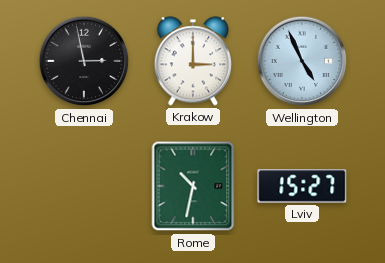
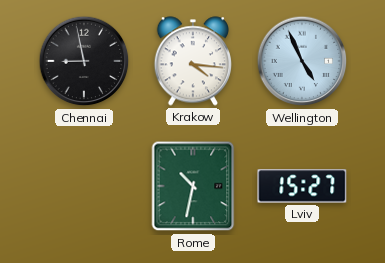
Chennai: 2:58 -> 8:58 (84, 61)
Krakow: 3:00 -> 4:16 (192, 61)
